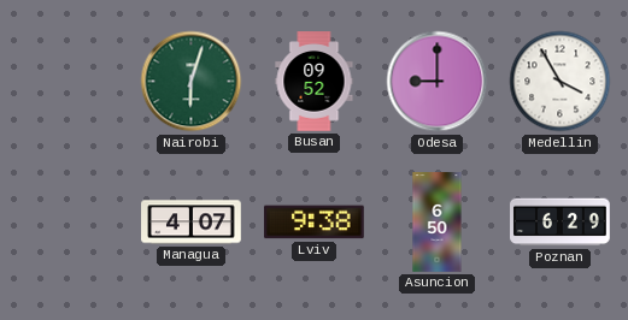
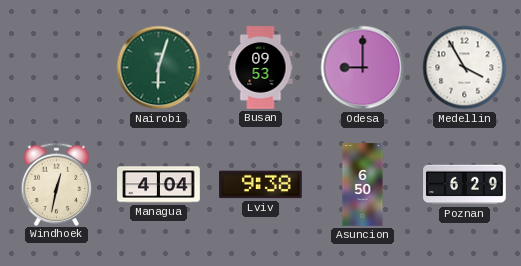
Busan: 09:52 -> 09:53 (261, 68)
Windhoek: none -> 12:32 (57, 184)
Managua: 4:07 -> 4:04 (159, 185)
